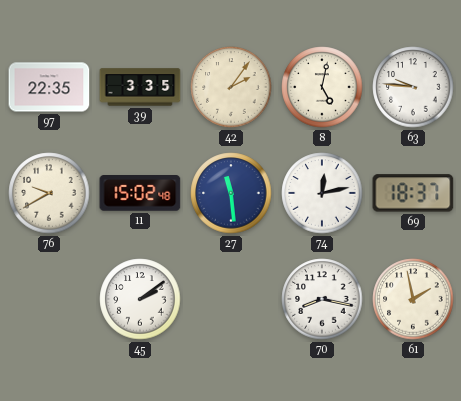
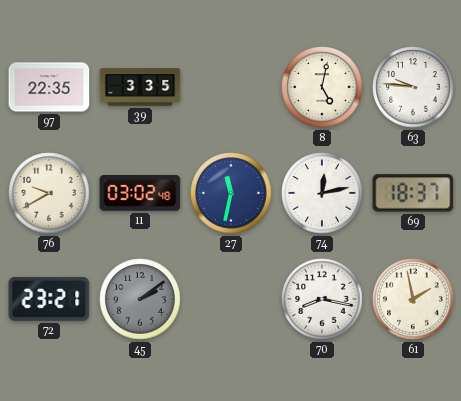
42: 2:06 -> none (231, 87)
11: 15:02 -> 03:02 (140, 194)
27: 11:29 -> 11:32 (231, 193)
72: none -> 23:21 (49, 299)
45 dial: white -> grey (140, 299)
